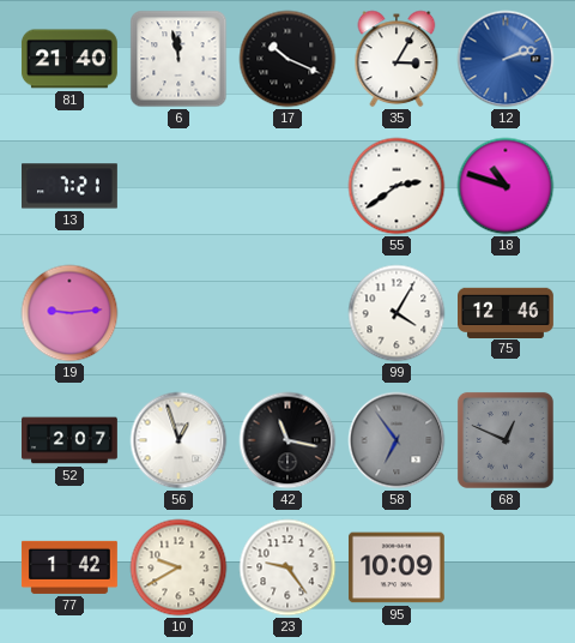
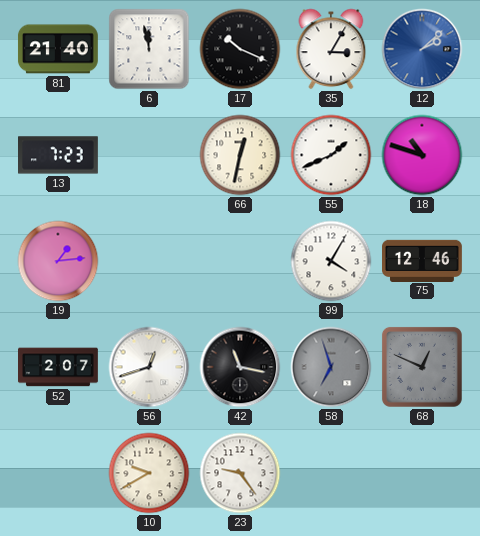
12: 2:12 -> 2:08 (422, 49)
13: 7:21 -> 7:23 (59, 155)
66: none -> 12:32 (240, 155)
55: 2:39 -> 1:41 (331, 155)
19: 9:14 -> 1:14 (58, 261)
56: 12:57 -> 12:42 (149, 367)
58: 6:54 -> 6:57 (331, 367)
77: 1:42 -> none (69, 567)
95: 10:09 -> none (397, 567)
